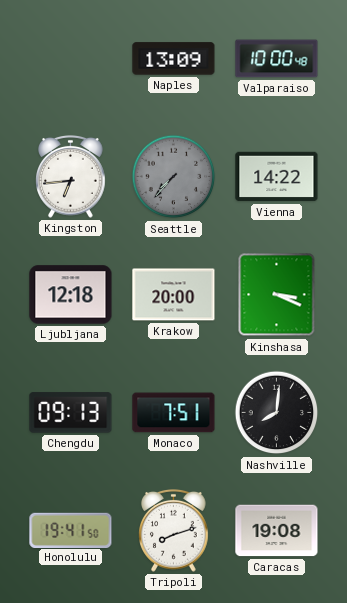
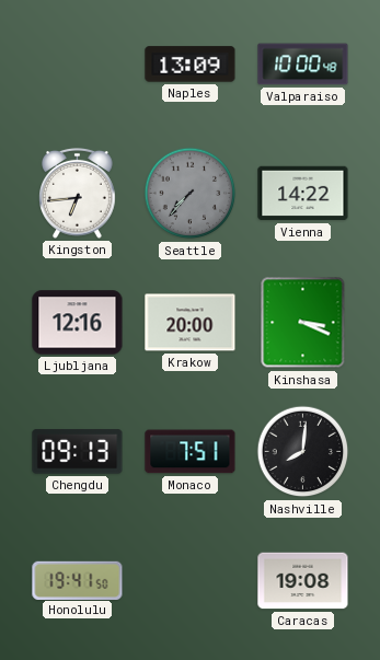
Ljubljana: 12:18 -> 12:16 (78, 323)
Tripoli: 8:12 -> none (174, 531)
